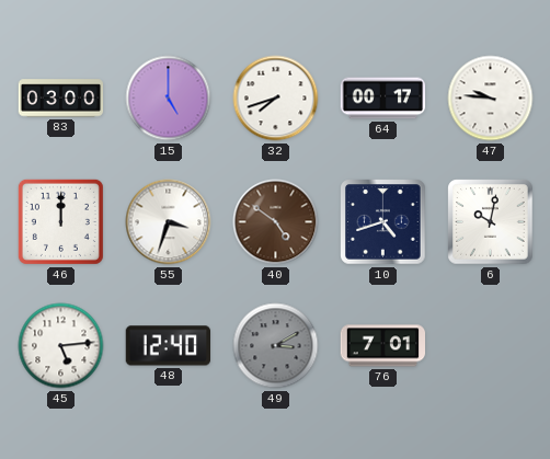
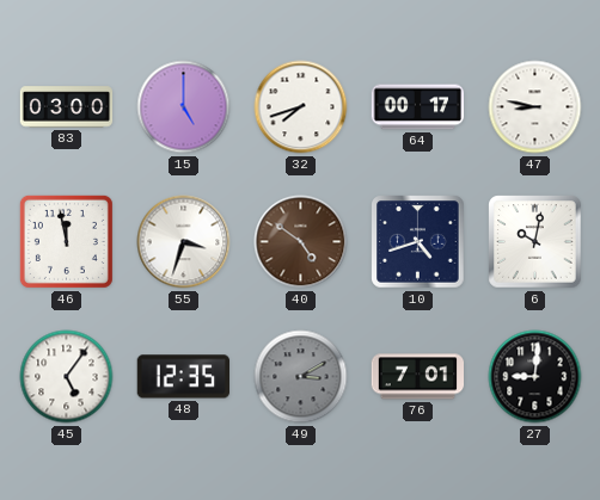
47: 9:46 -> 8:47 (535, 107)
46: 12:00 -> 11:58 (66, 241)
45: 5:14 -> 5:06 (67, 377)
48: 12:40 -> 12:35 (183, 377)
27: none -> 9:01 (535, 377)
